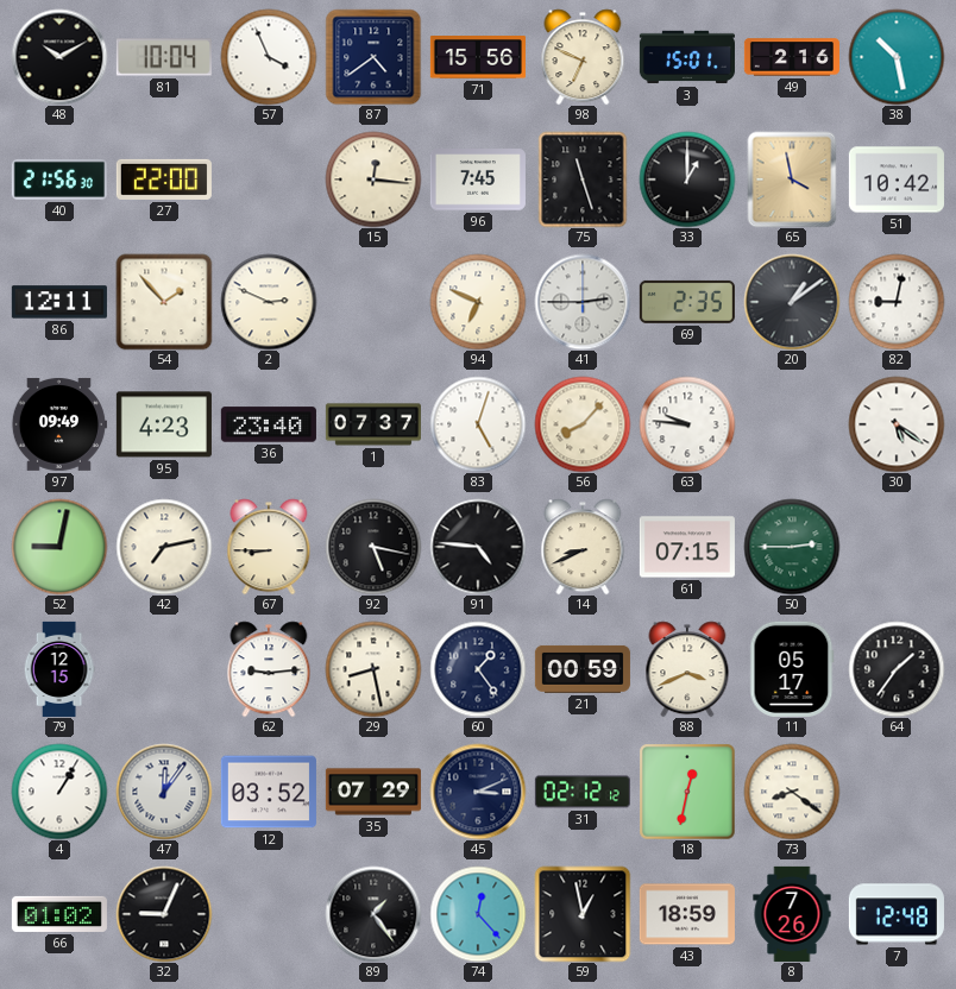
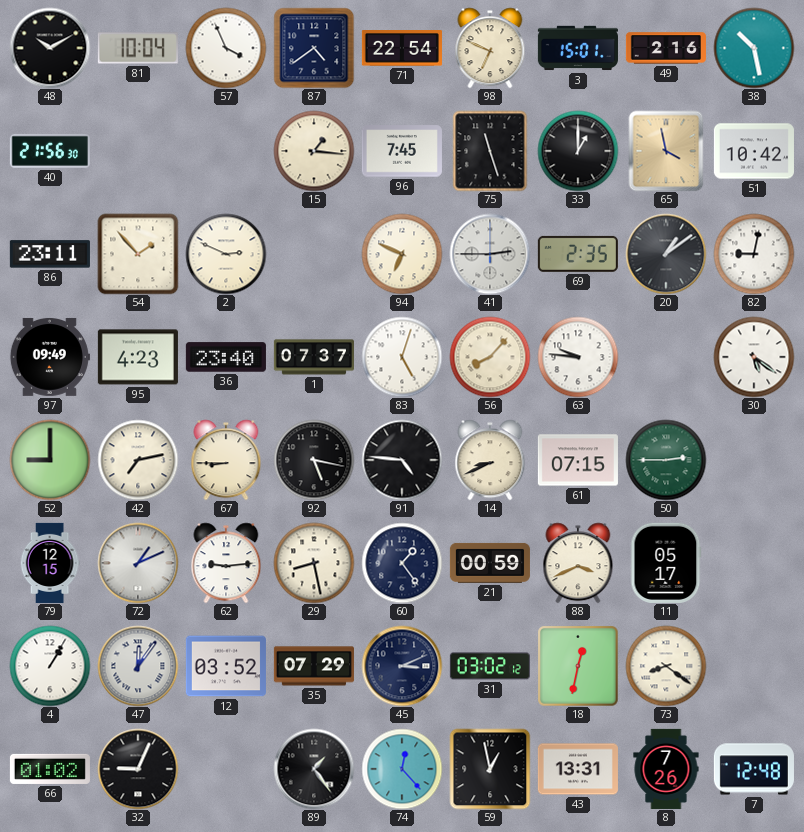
71: 15:56 -> 22:54 (402, 49)
27: 22:00 -> none (164, 179)
15: 12:16 -> 1:16 (314, 151)
86: 12:11 -> 23:11 (50, 254)
52: 9:02 -> 9:00 (50, 460)
72: none -> 1:11 (138, 563)
64: 1:36 -> none (897, 669)
31: 02:12 -> 03:02 (490, 666)
43: 18:59 -> 13:31 (578, 769)
